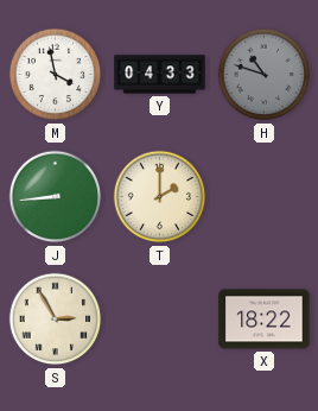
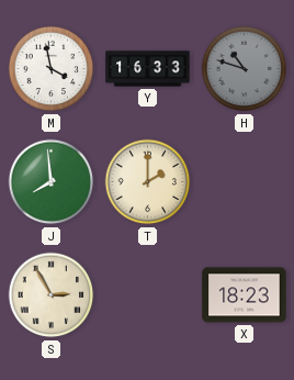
Y: 04:33 -> 16:33 (148, 69)
J: 8:44 -> 7:59 (52, 182)
X: 18:22 -> 18:23 (245, 295)
